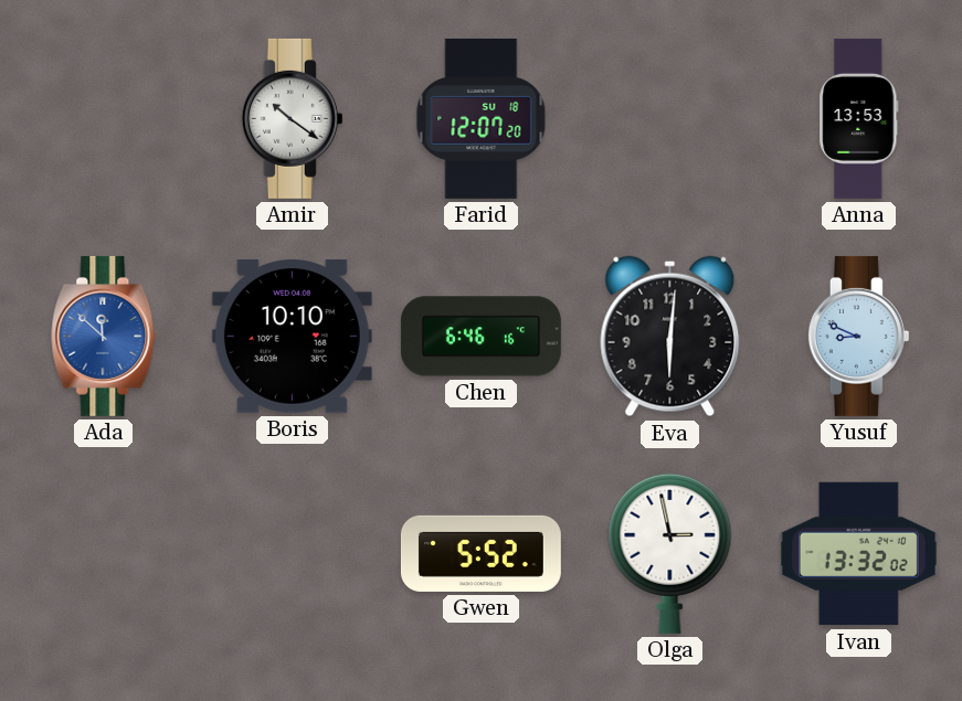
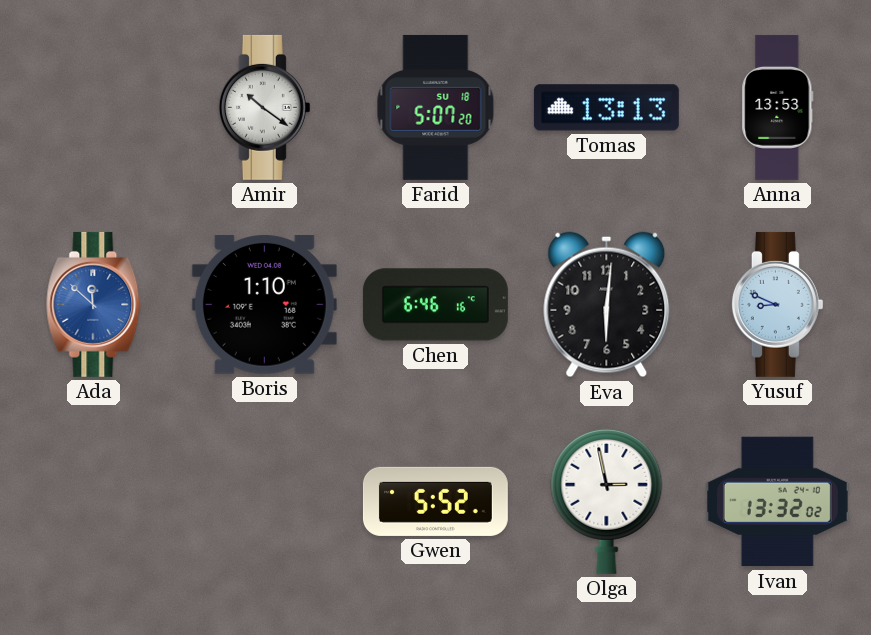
Farid: 12:07 -> 5:07 (436, 107)
Tomas: none -> 13:13 (606, 108)
Boris: 10:10 -> 1:10 (264, 304)
